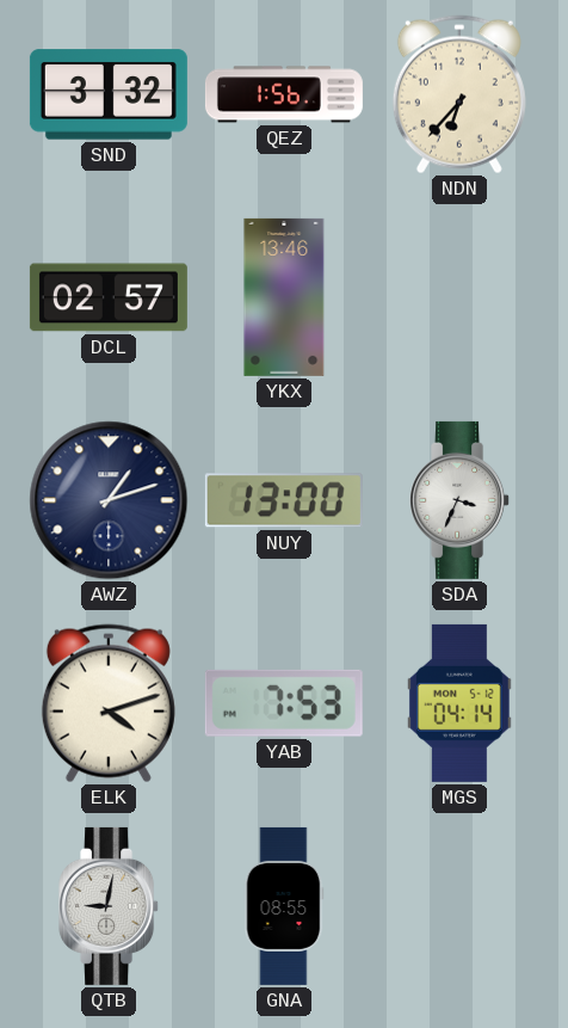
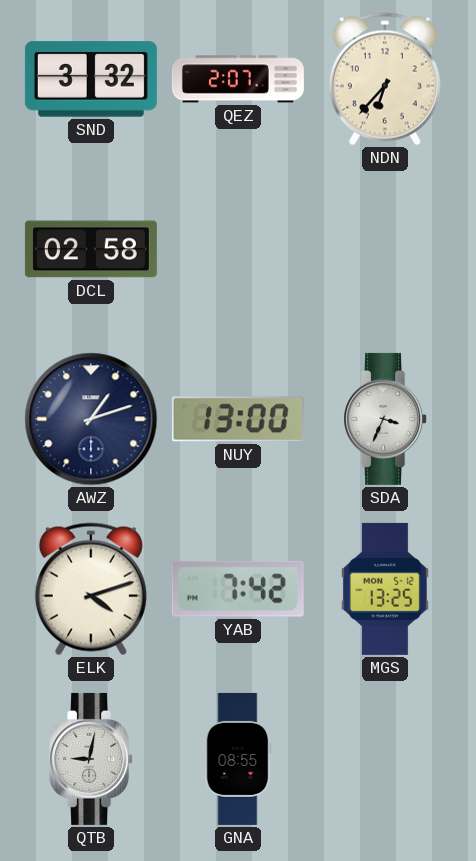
QEZ: 1:56 -> 2:07 (238, 79)
DCL: 02:57 -> 02:58 (91, 249)
YKX: 13:46 -> none (284, 297)
YAB: 7:53 -> 7:42 (238, 589)
MGS: 04:14 -> 13:25 (385, 589)
